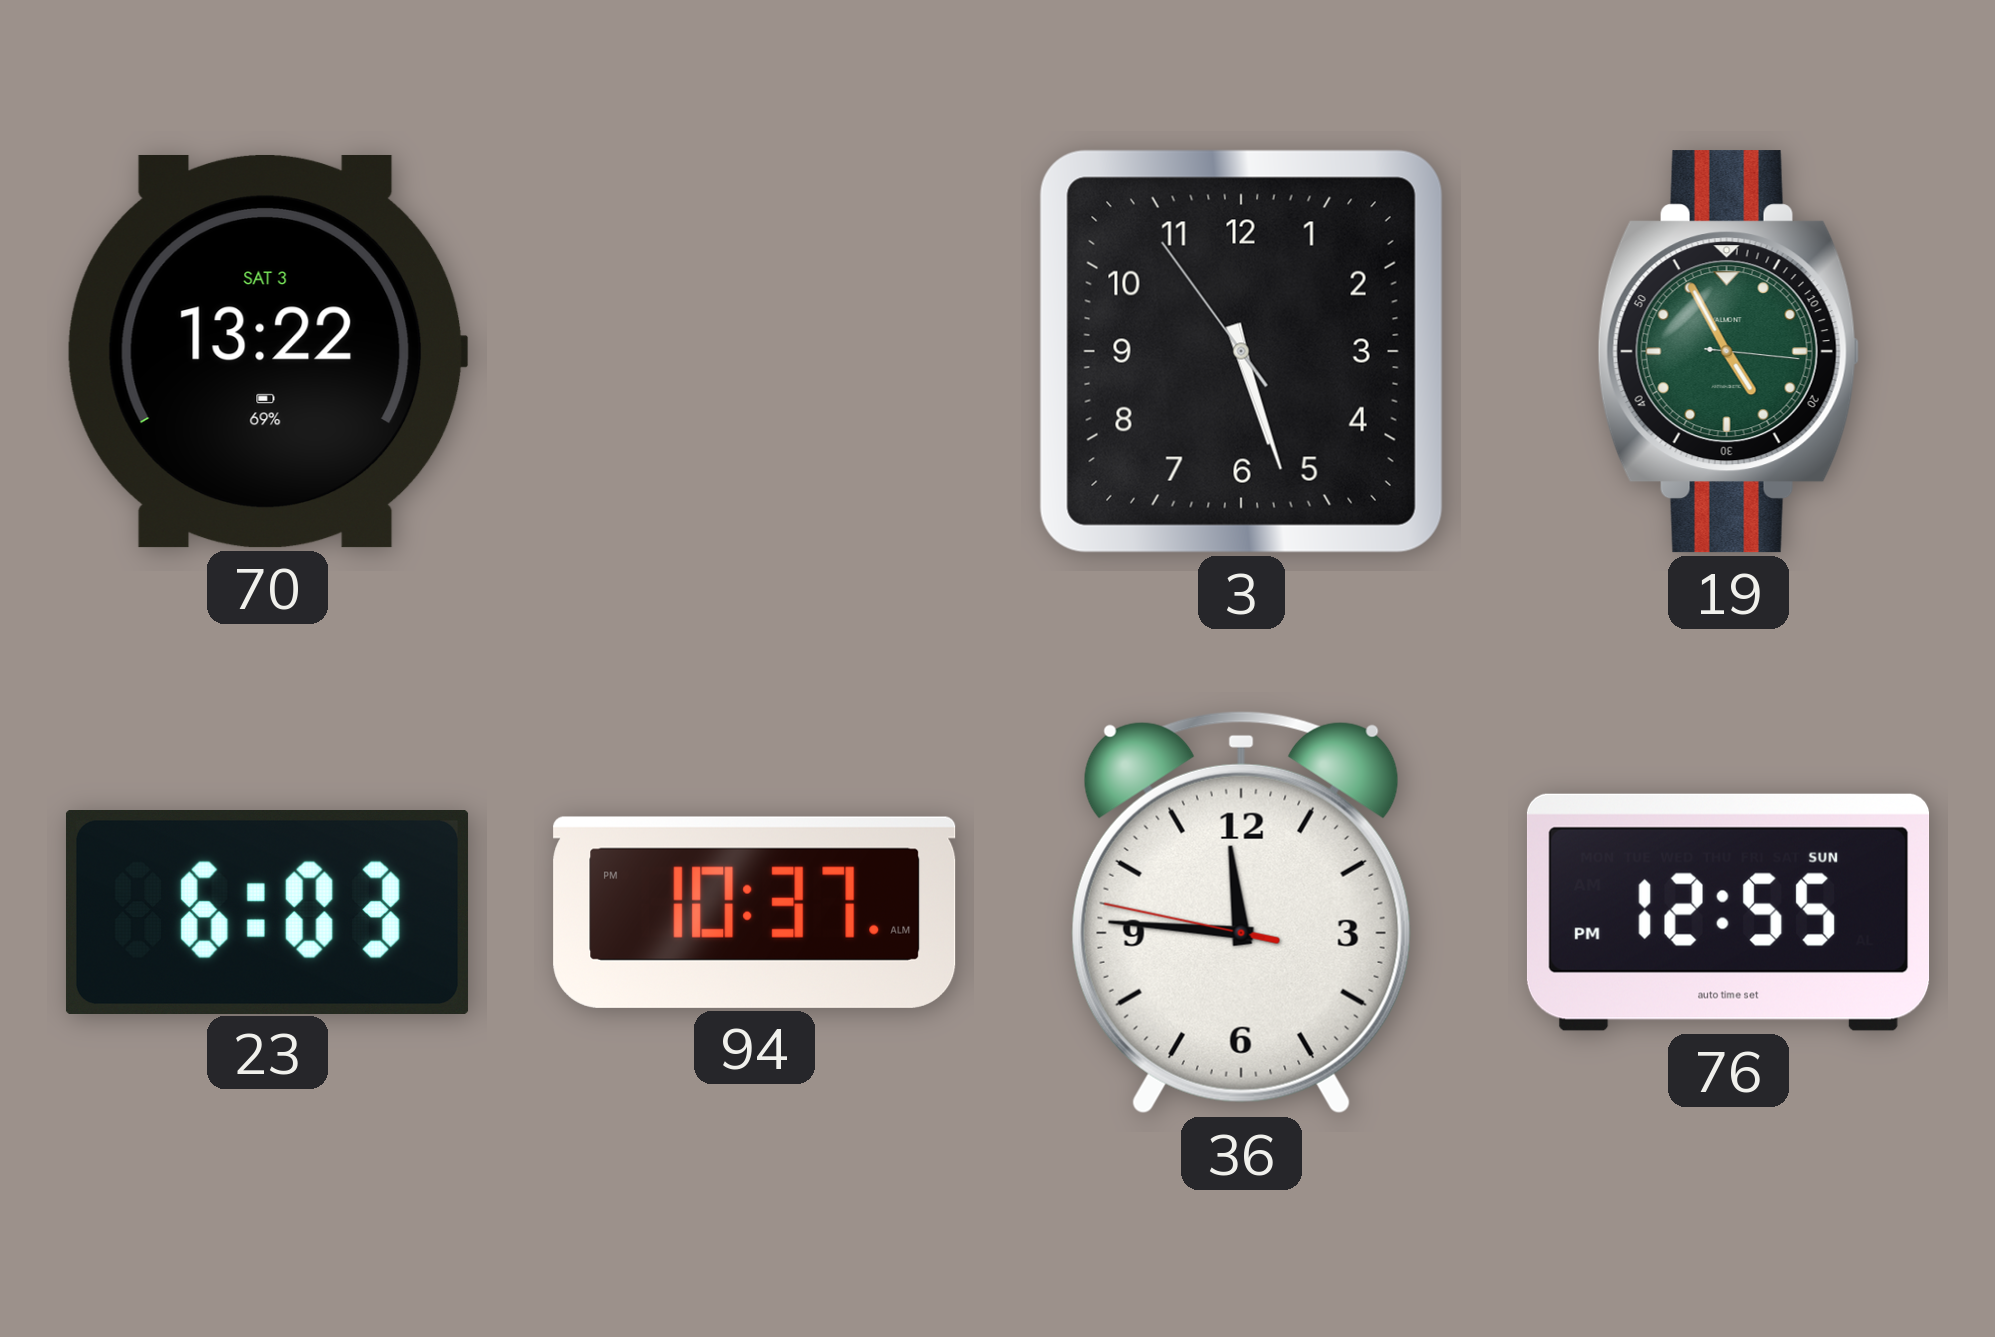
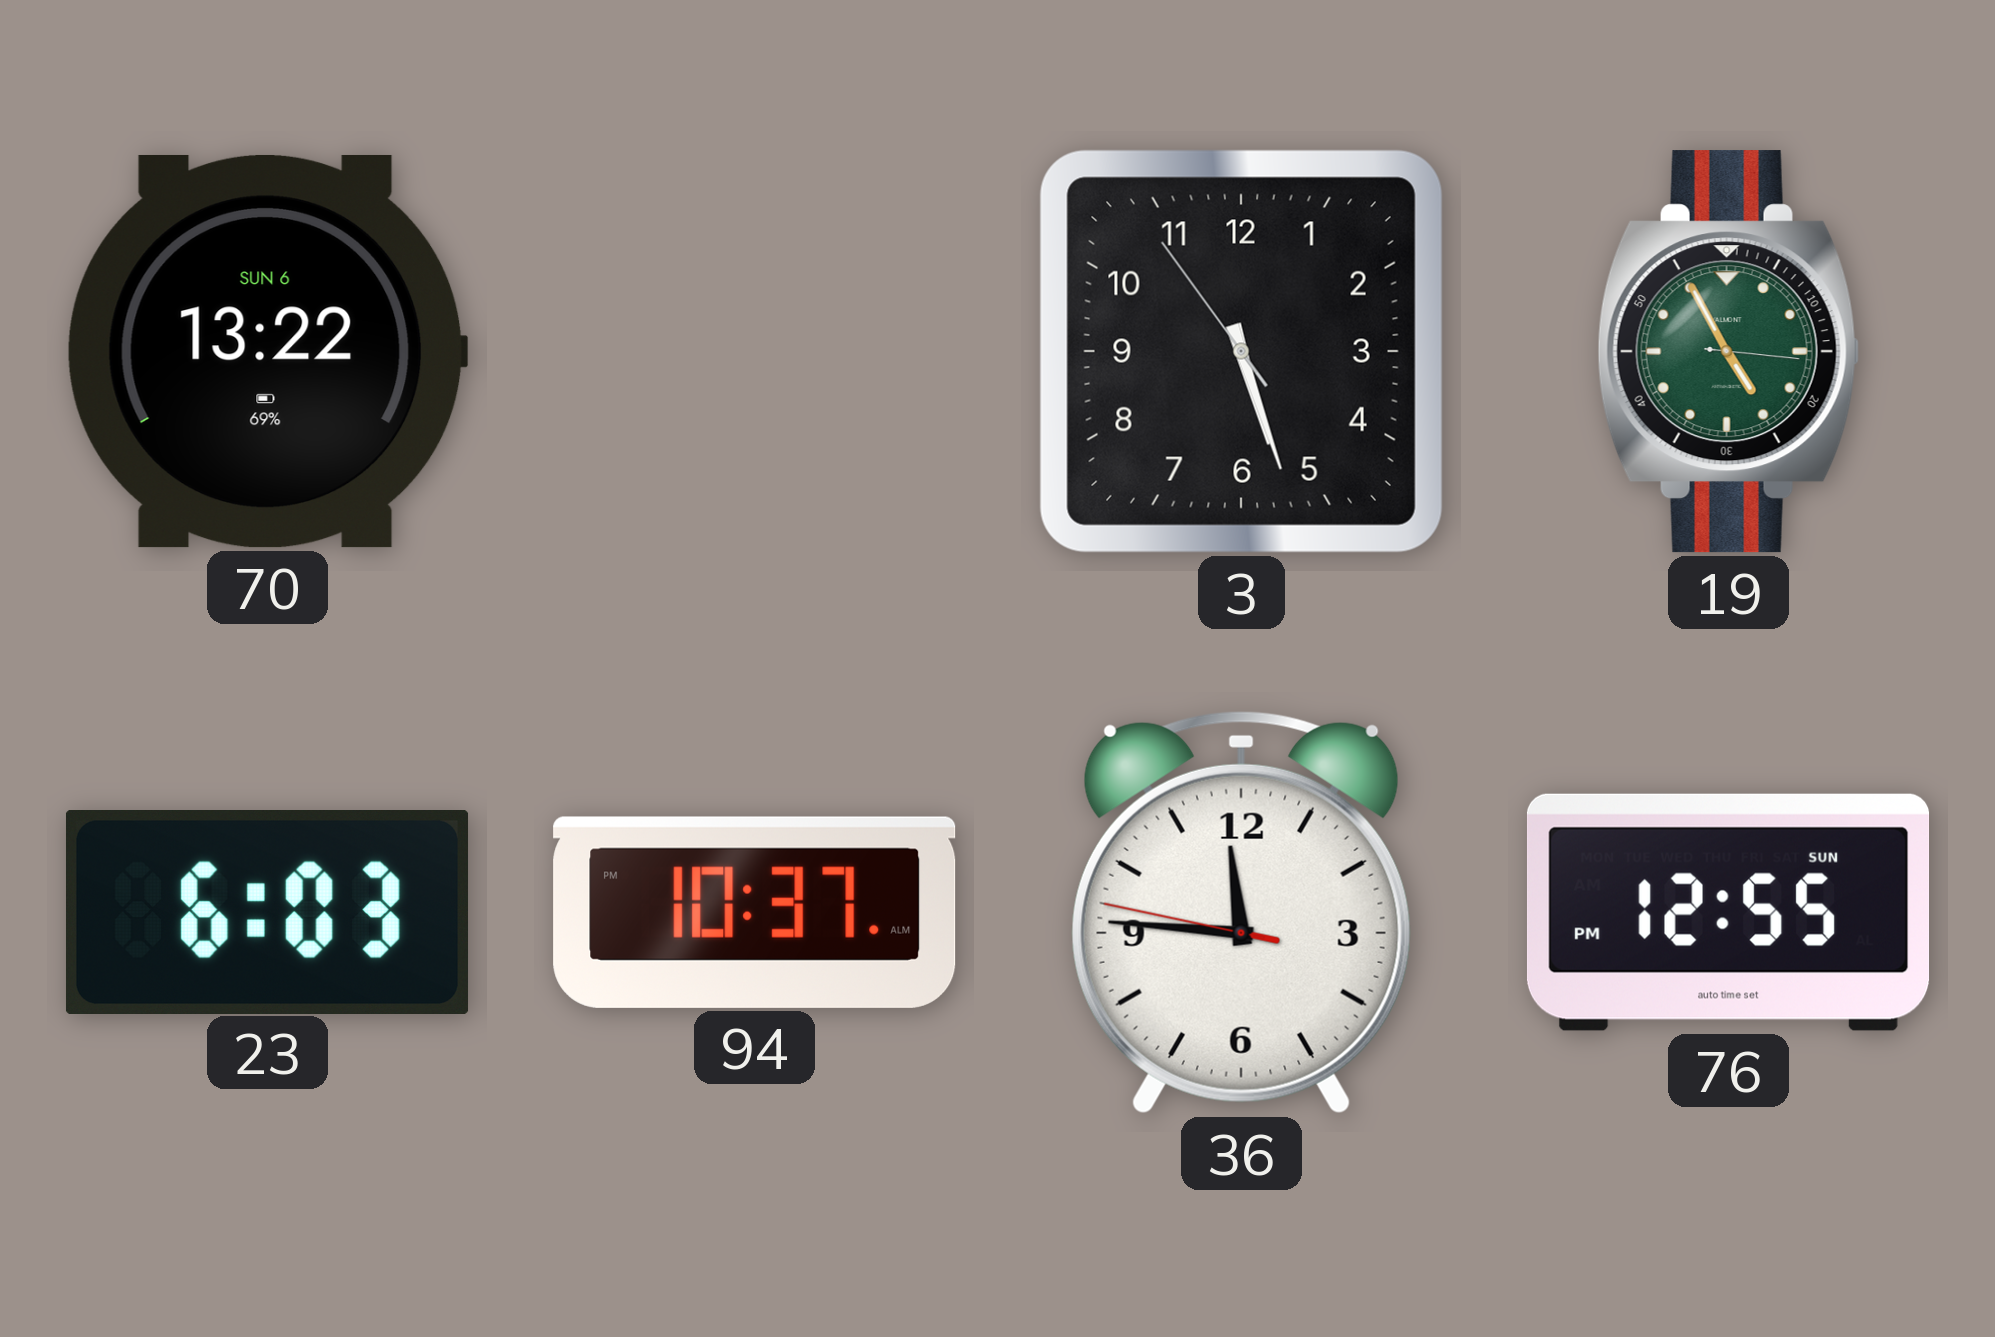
70 date: SAT 3 -> SUN 6 (267, 351)
